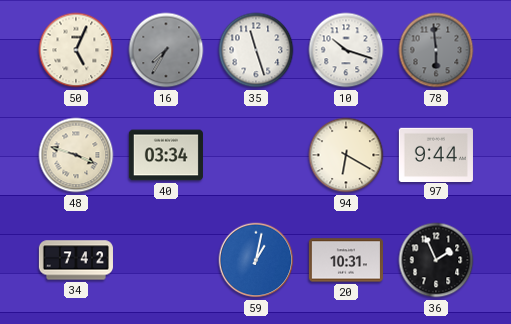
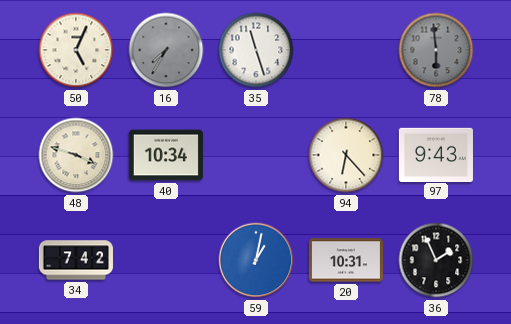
10: 10:18 -> none (346, 50)
40: 03:34 -> 10:34 (166, 155)
94: 6:20 -> 6:23 (346, 155)
97: 9:44 -> 9:43 (436, 154)
